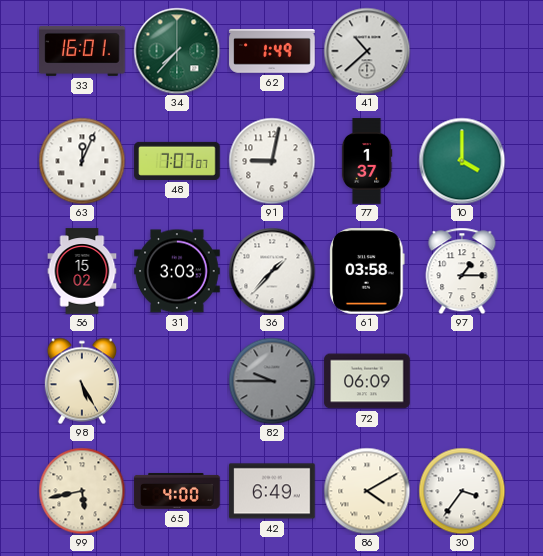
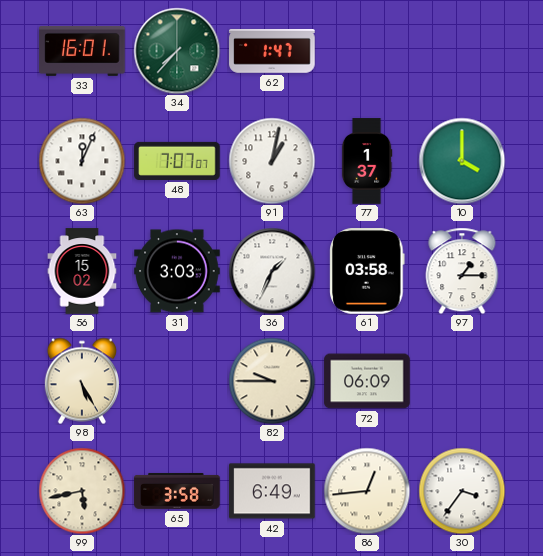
62: 1:49 -> 1:47 (272, 52)
41: 10:38 -> none (367, 51)
91: 9:02 -> 1:02 (272, 161)
36: 1:37 -> 1:34 (272, 271)
82 dial: grey -> cream (272, 381)
65: 4:00 -> 3:58 (177, 491)
86: 4:10 -> 12:44 (367, 491)
